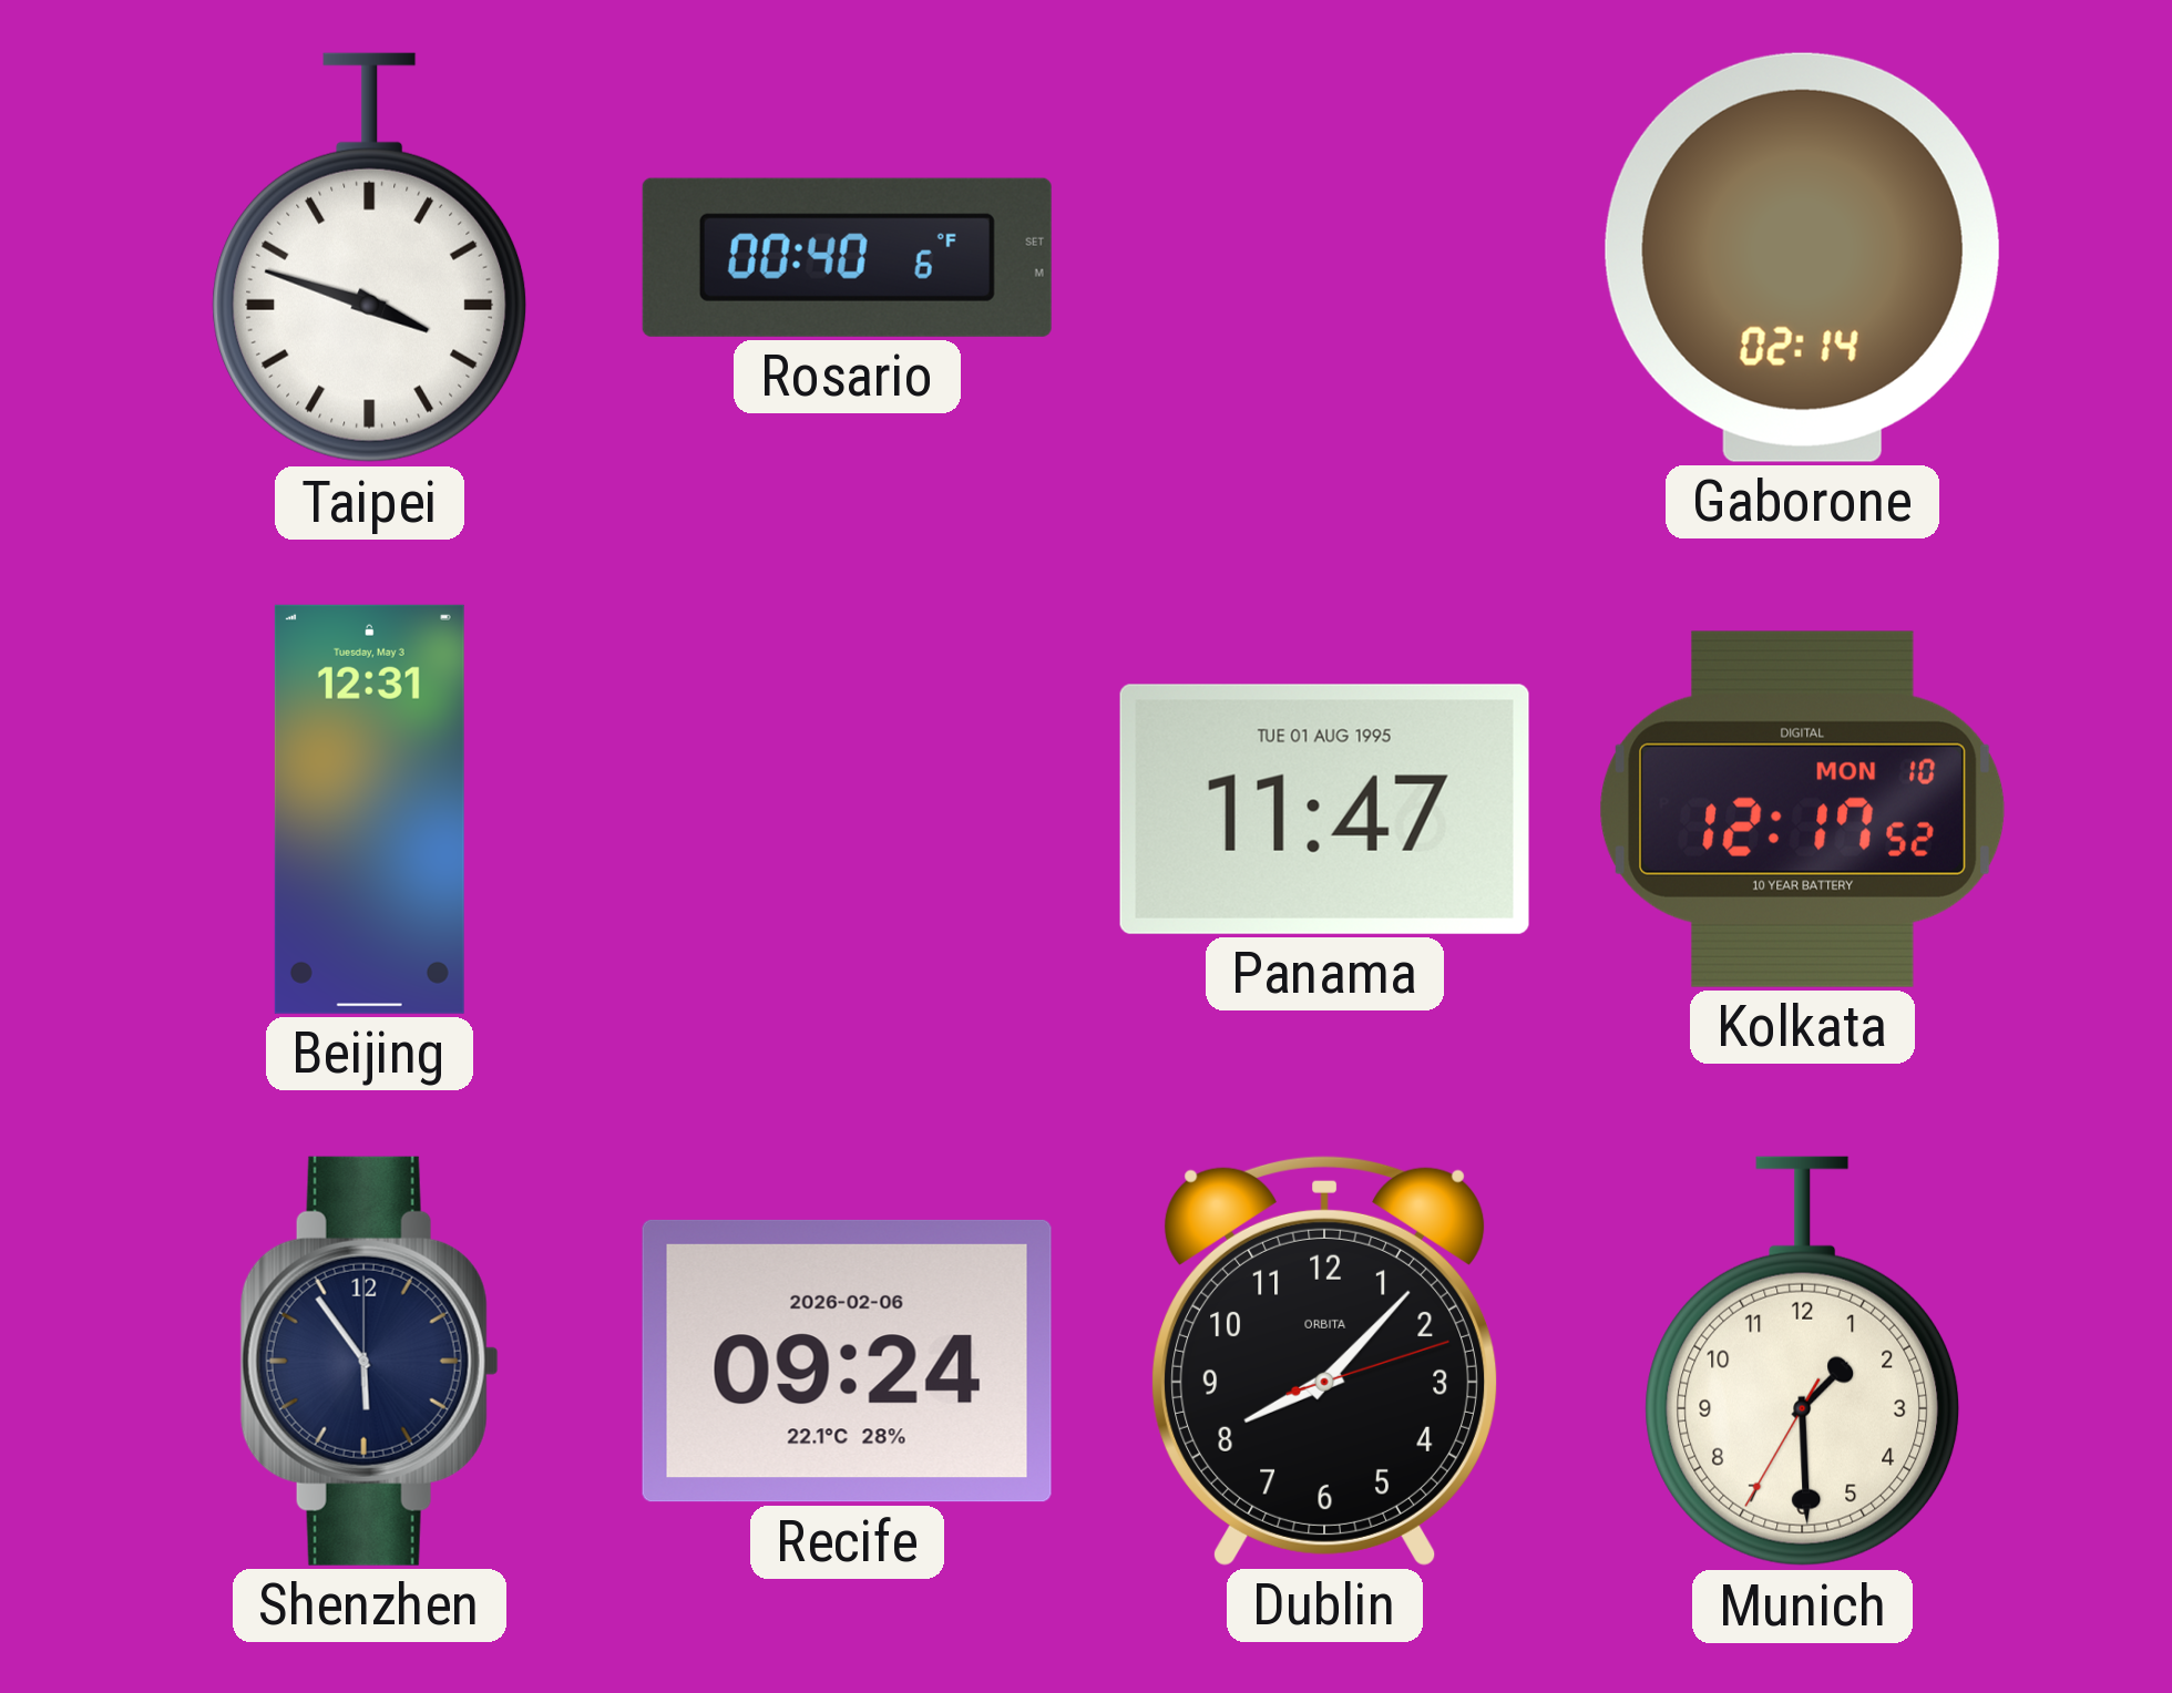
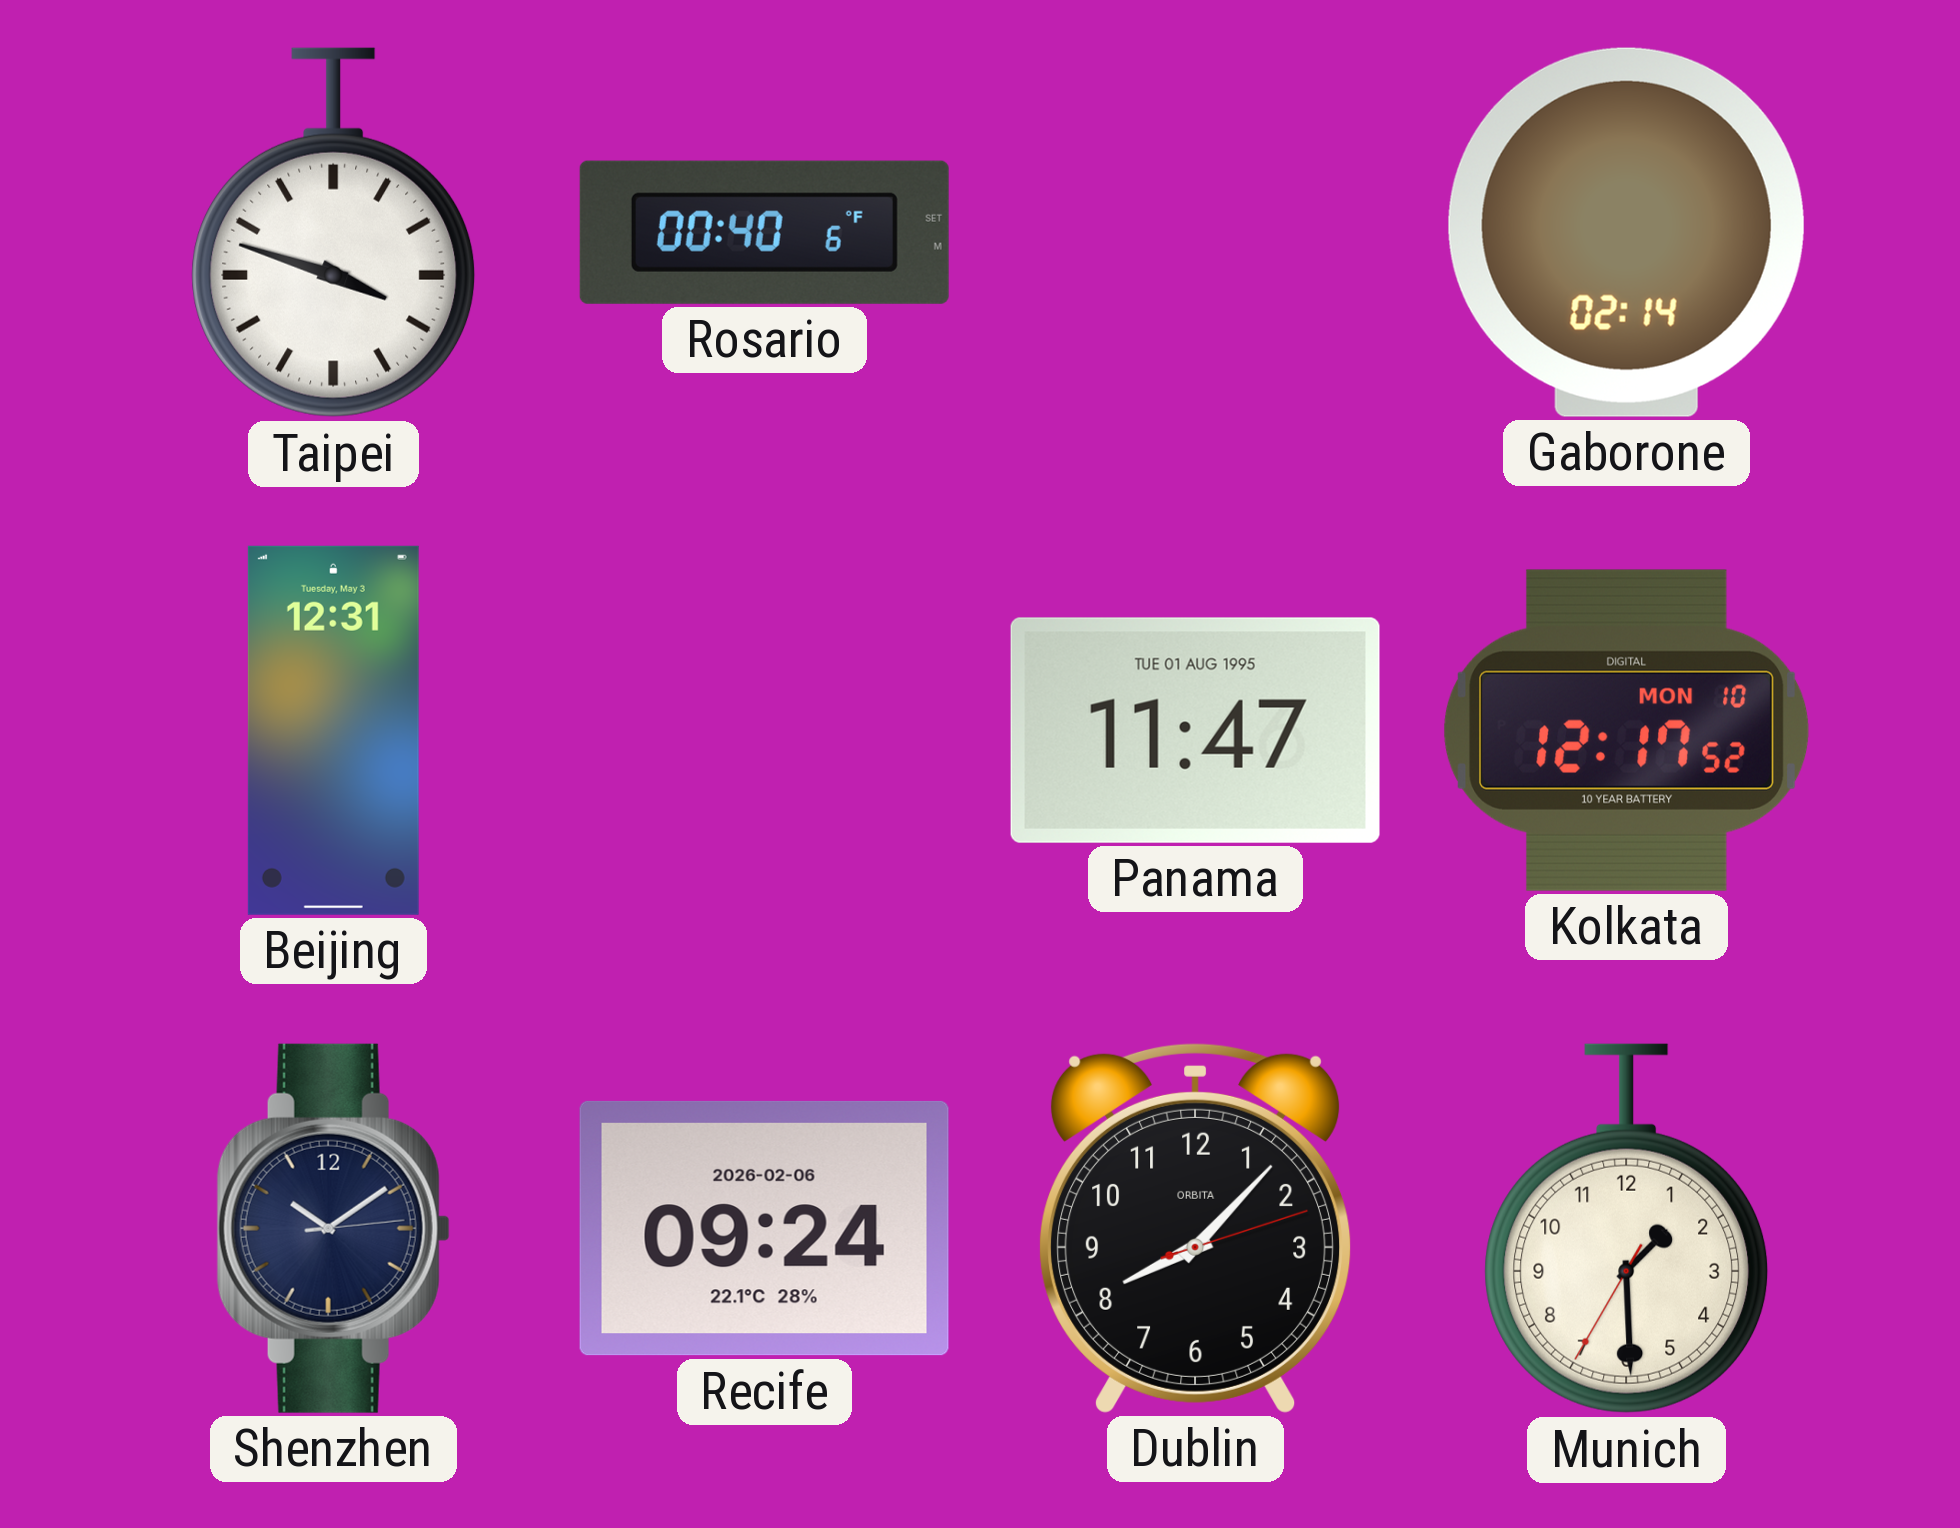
Shenzhen: 5:54 -> 10:09 (333, 1228)
